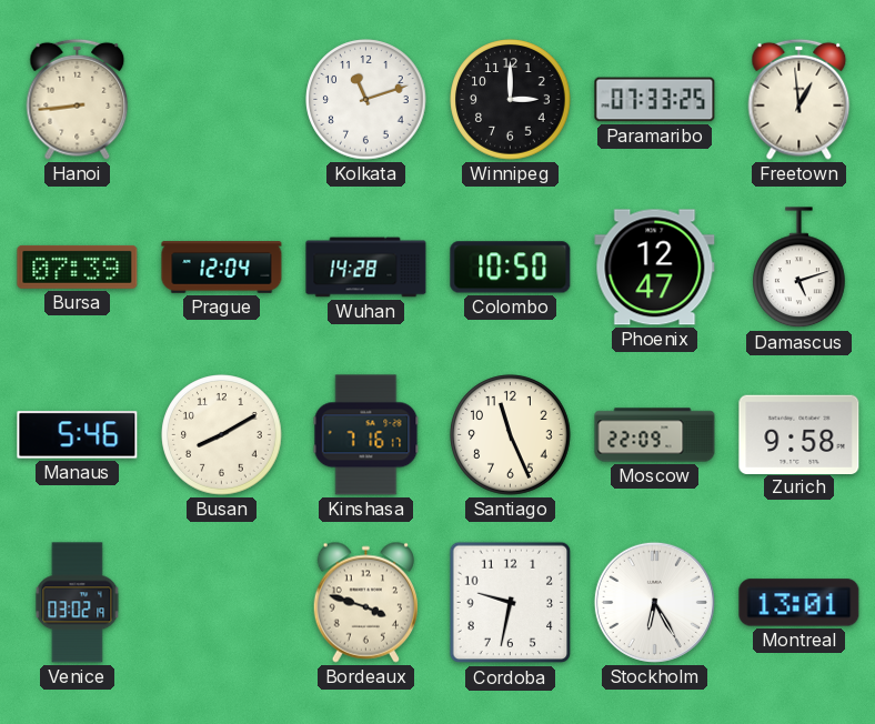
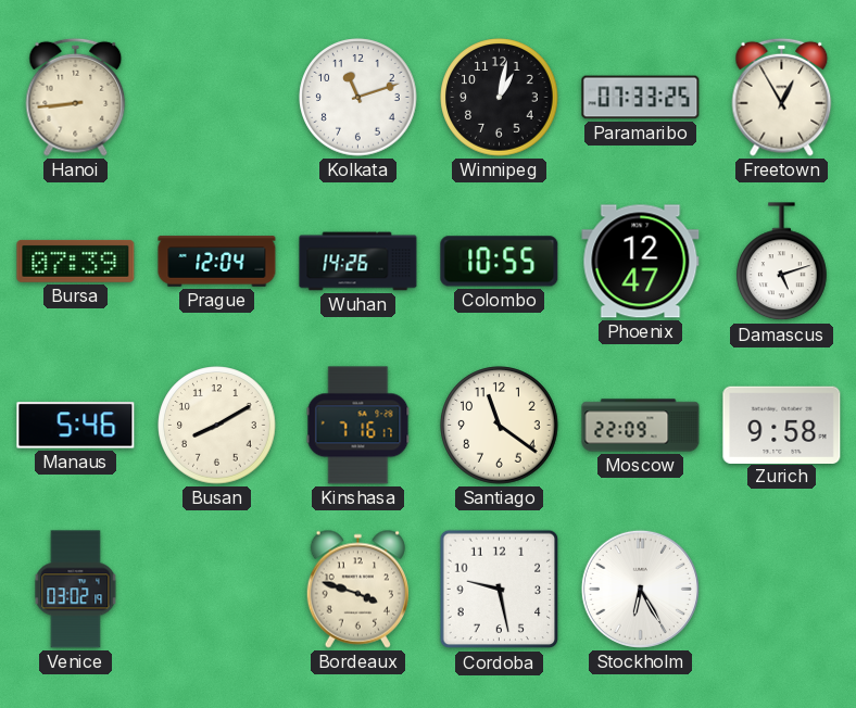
Winnipeg: 3:00 -> 1:02 (500, 98)
Freetown: 12:59 -> 12:55 (782, 97)
Wuhan: 14:28 -> 14:26 (358, 262)
Colombo: 10:50 -> 10:55 (500, 262)
Santiago: 11:26 -> 11:21 (500, 426)
Cordoba: 9:32 -> 9:28 (500, 590)
Montreal: 13:01 -> none (799, 603)
